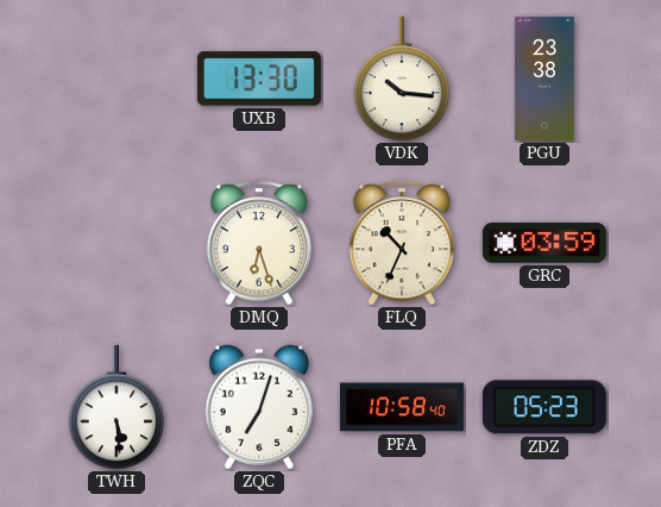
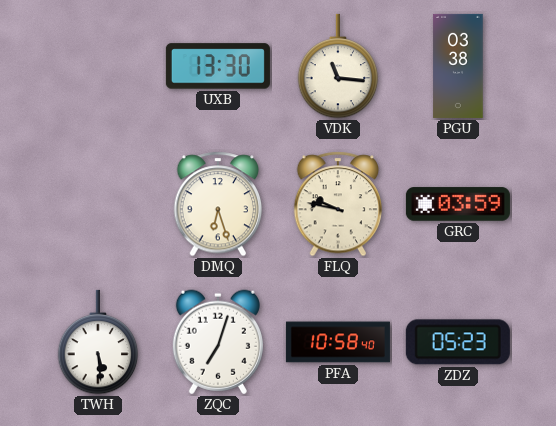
VDK: 10:16 -> 11:16 (338, 66)
PGU: 23:38 -> 03:38 (458, 66)
FLQ: 10:34 -> 9:47 (338, 204)
